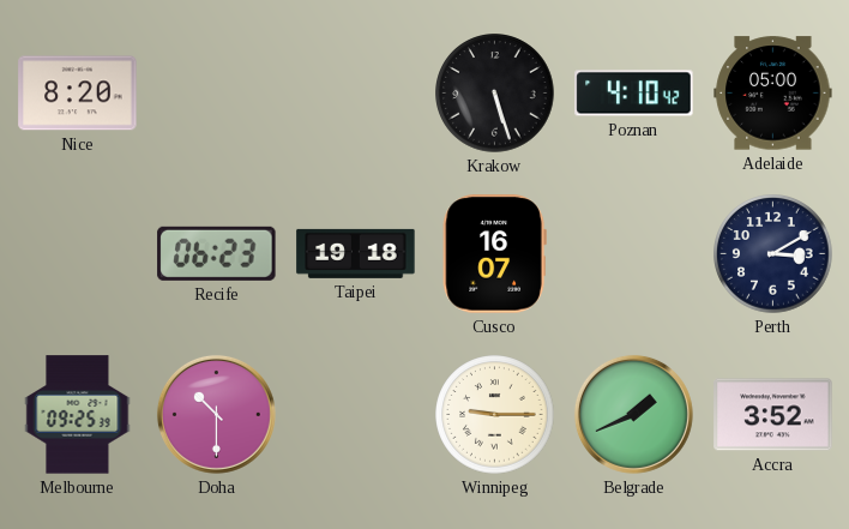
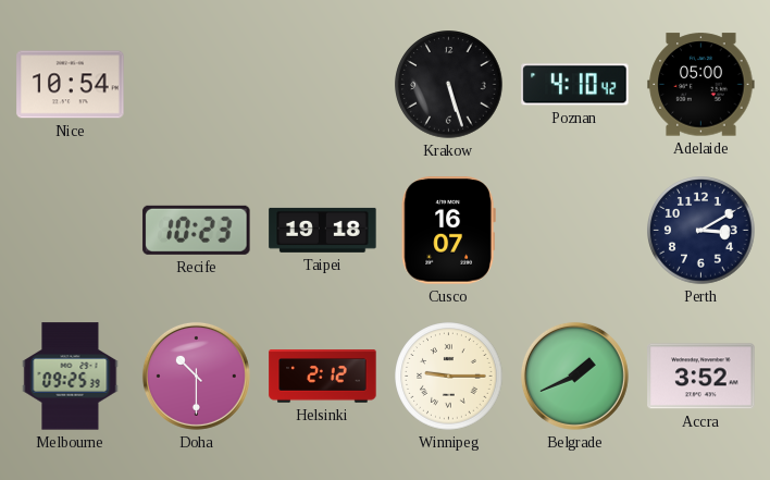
Nice: 8:20 -> 10:54 (71, 85)
Recife: 06:23 -> 10:23 (197, 230)
Helsinki: none -> 2:12 (323, 377)
